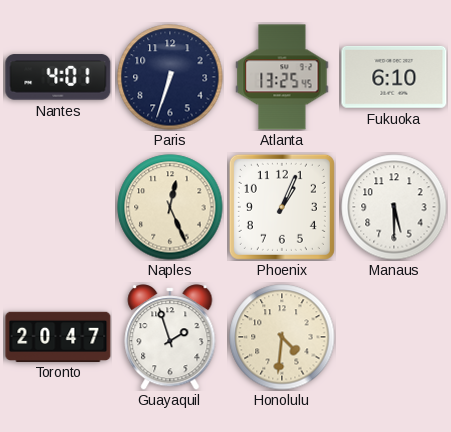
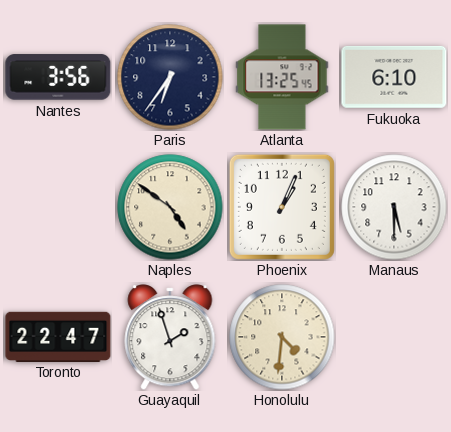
Nantes: 4:01 -> 3:56 (58, 77)
Paris: 6:33 -> 6:36 (170, 77)
Naples: 12:26 -> 4:51 (170, 207)
Toronto: 20:47 -> 22:47 (58, 336)
